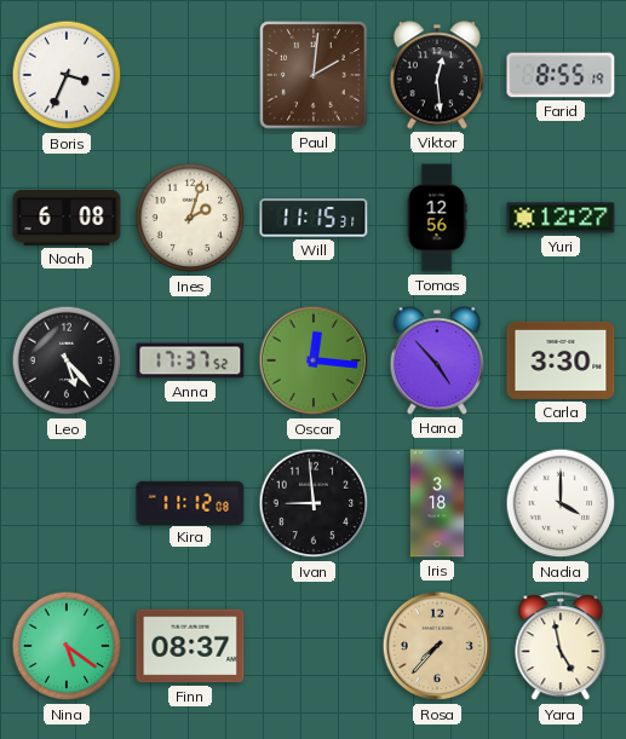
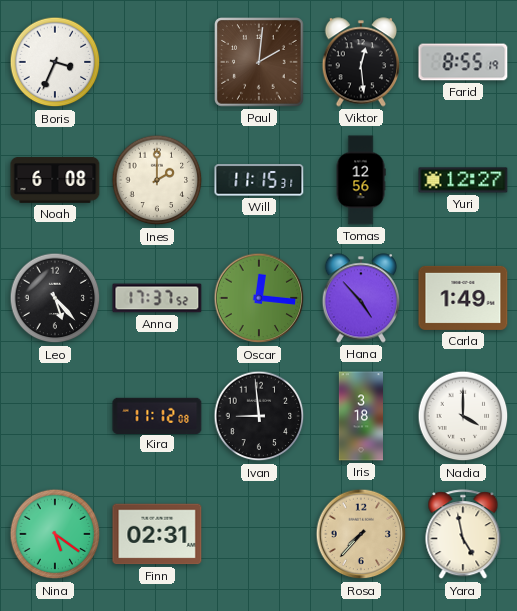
Ines: 2:03 -> 2:00 (157, 180)
Carla: 3:30 -> 1:49 (463, 298)
Finn: 08:37 -> 02:31 (157, 534)
